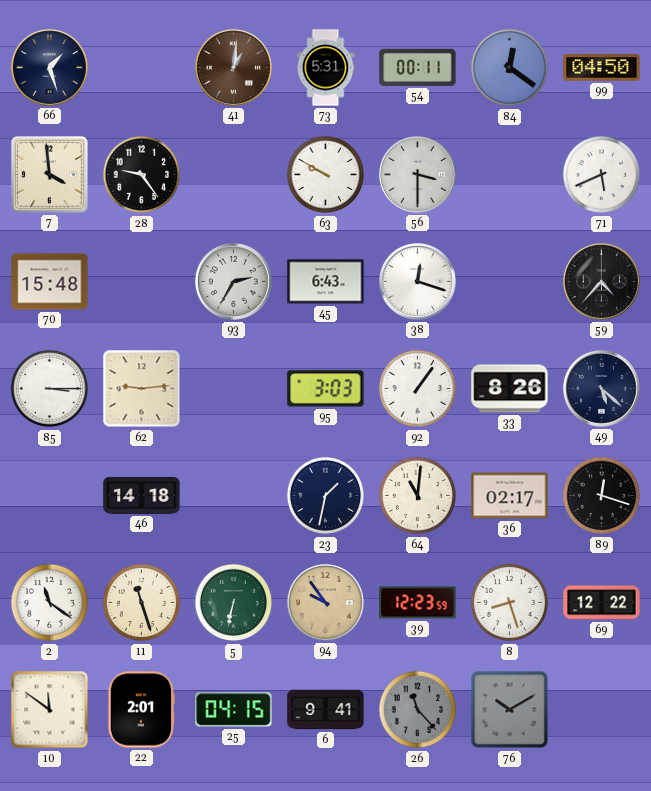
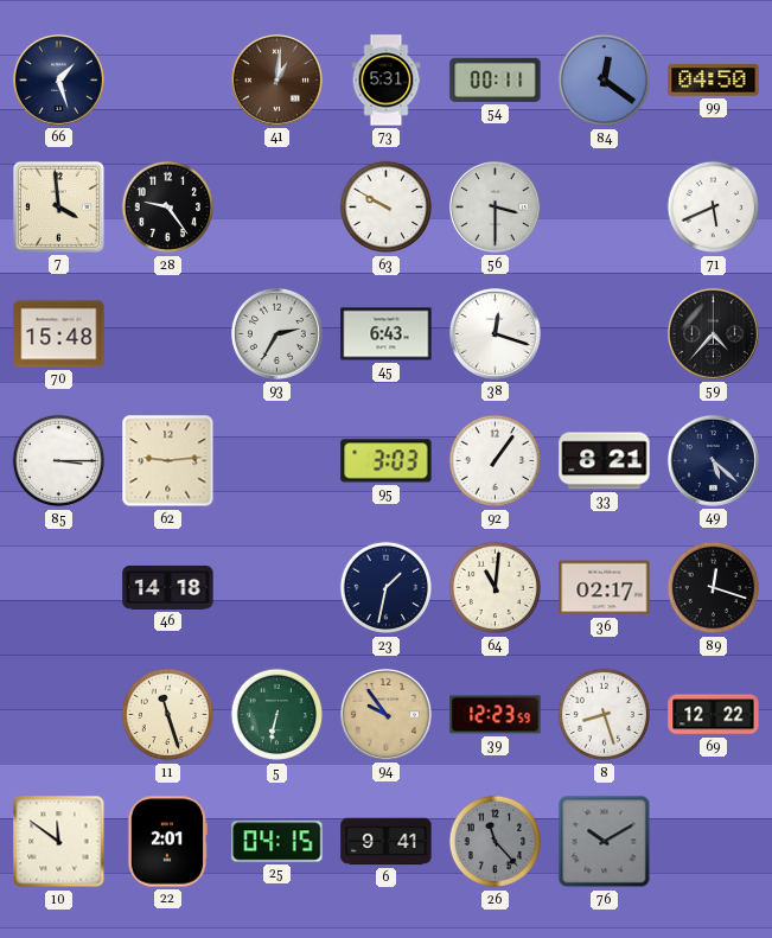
33: 8:26 -> 8:21 (605, 461)
2: 11:21 -> none (50, 603)
